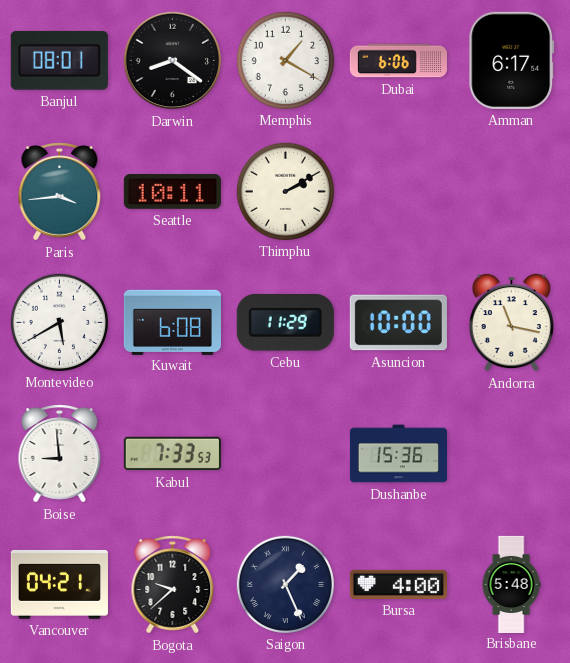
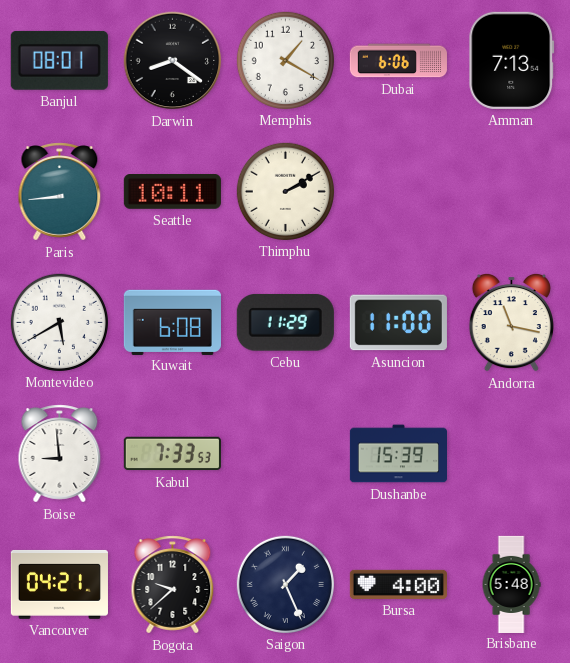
Amman: 6:17 -> 7:13 (512, 60)
Paris: 3:44 -> 8:44 (60, 192)
Asuncion: 10:00 -> 11:00 (398, 323)
Dushanbe: 15:36 -> 15:39 (398, 454)
